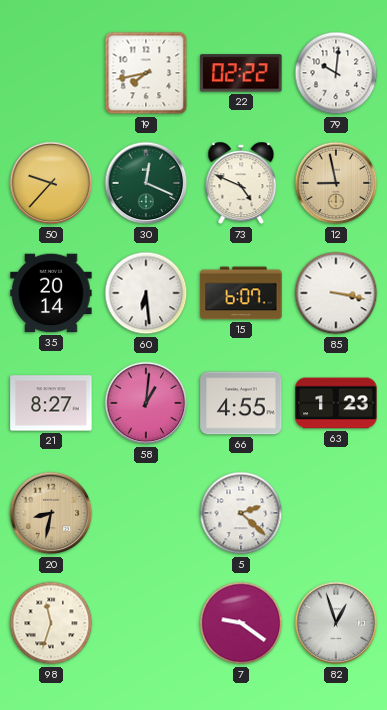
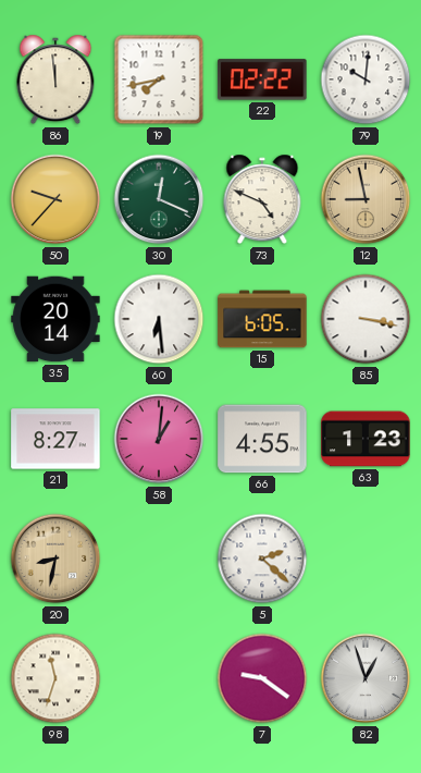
86: none -> 11:59 (55, 79)
15: 6:07 -> 6:05 (262, 319)
